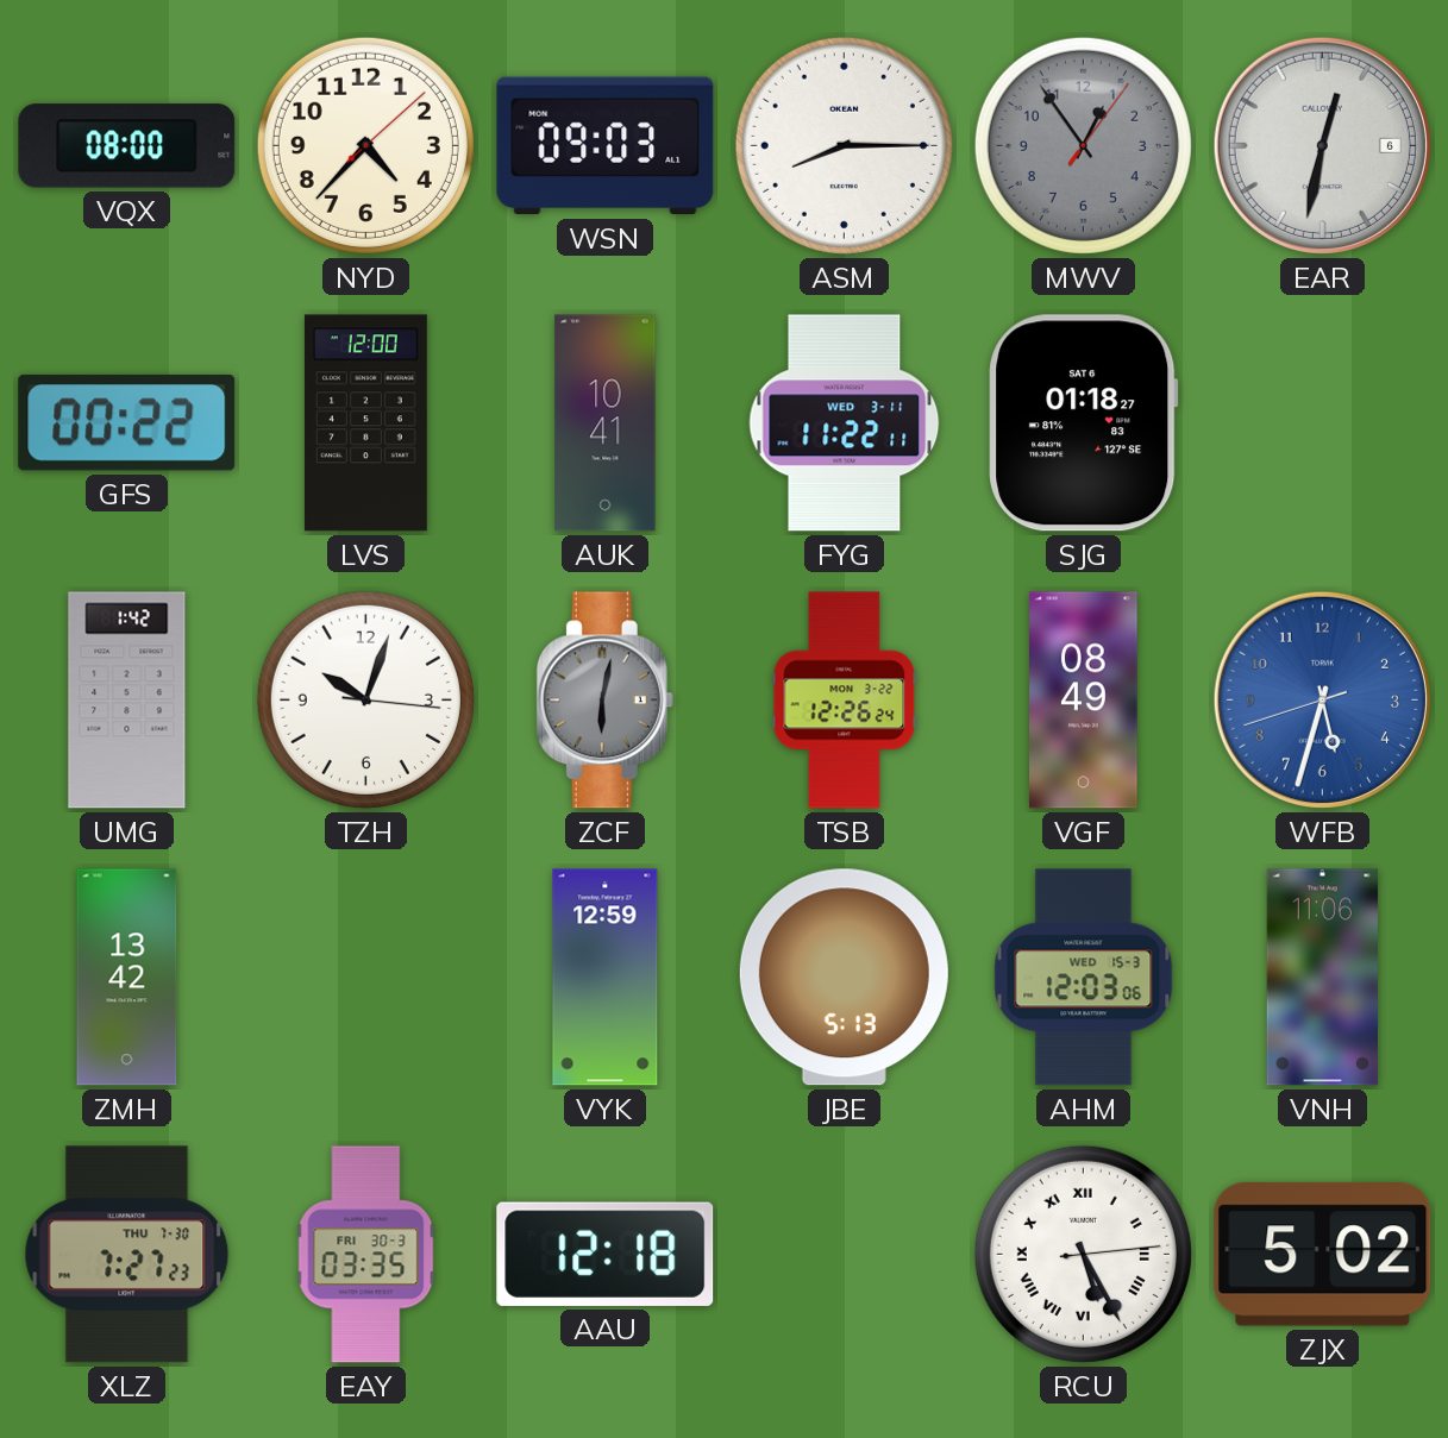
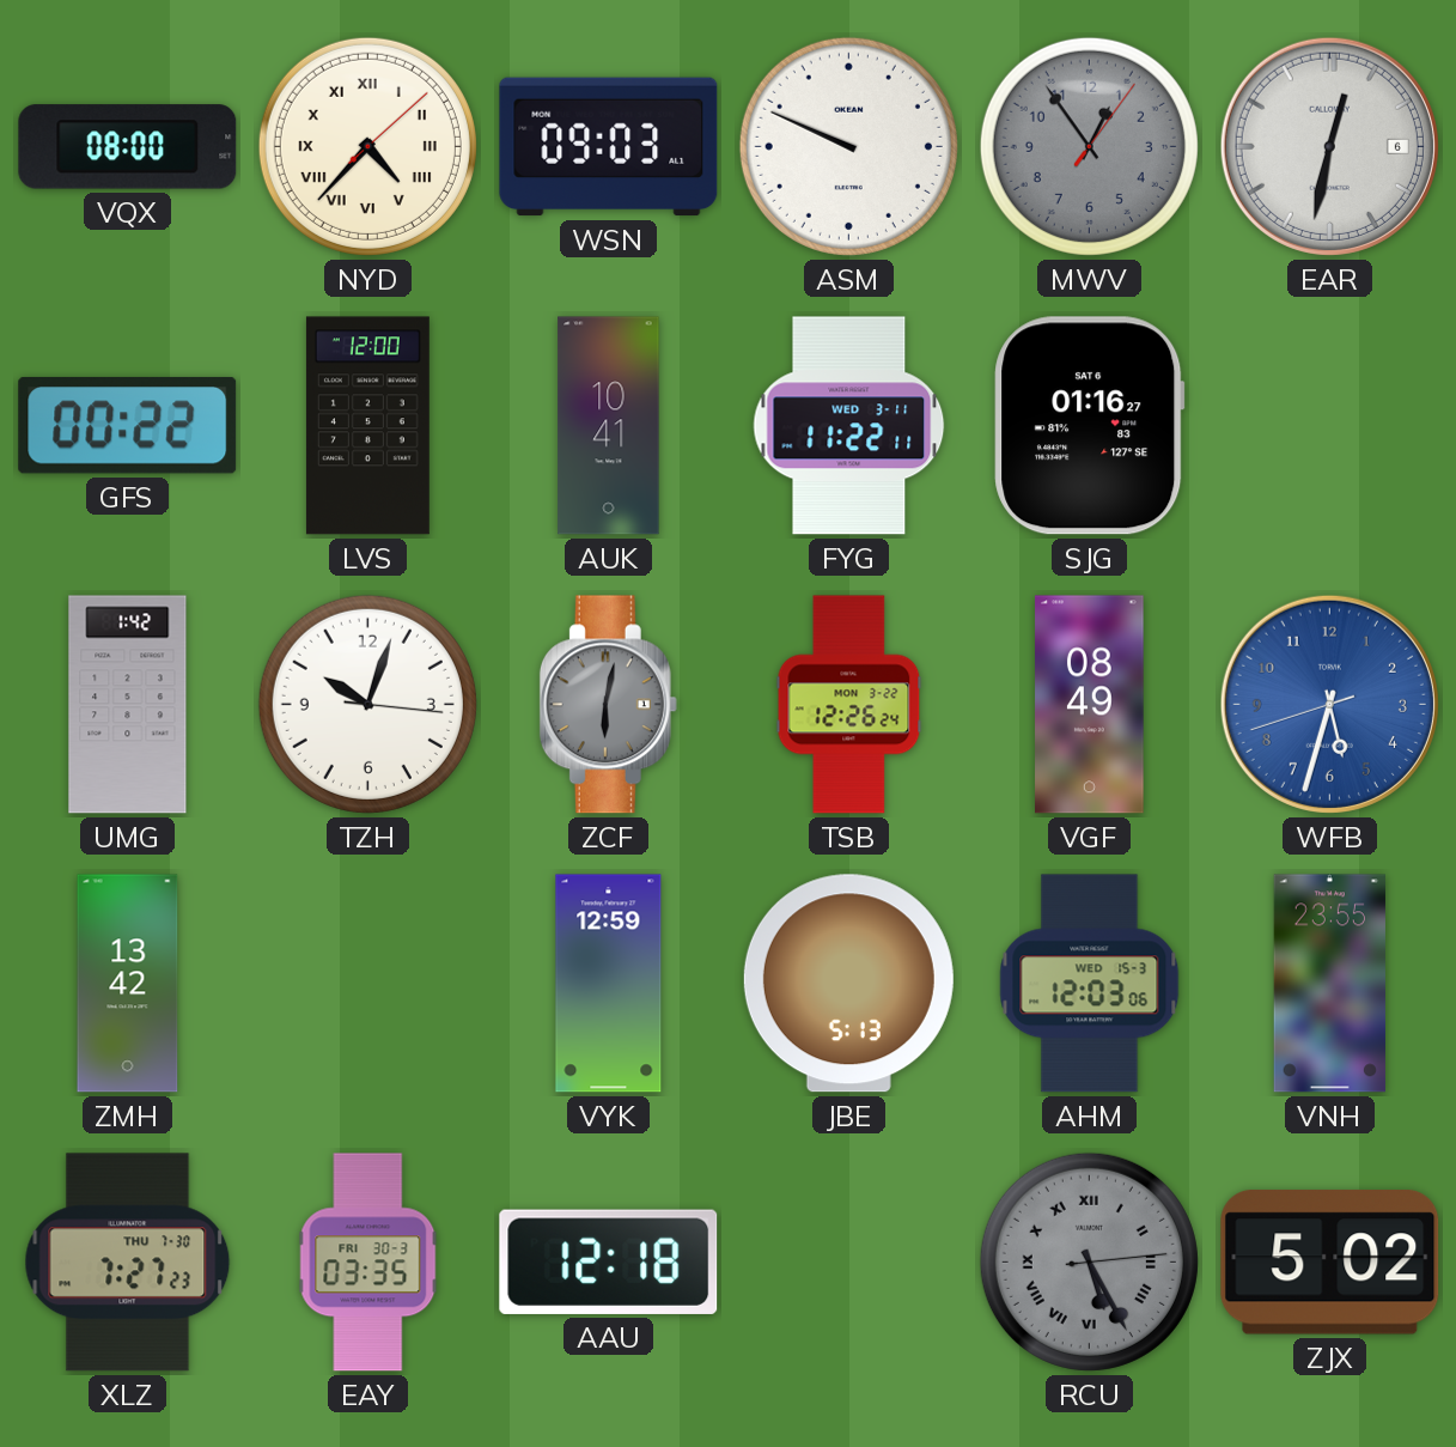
NYD numerals: Arabic -> Roman (367, 146)
ASM: 8:15 -> 9:49 (848, 146)
SJG: 01:18 -> 01:16 (1090, 426)
VNH: 11:06 -> 23:55 (1329, 984)
RCU dial: white -> grey (1089, 1261)
